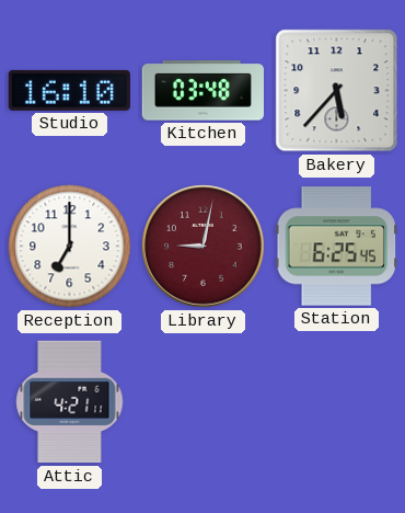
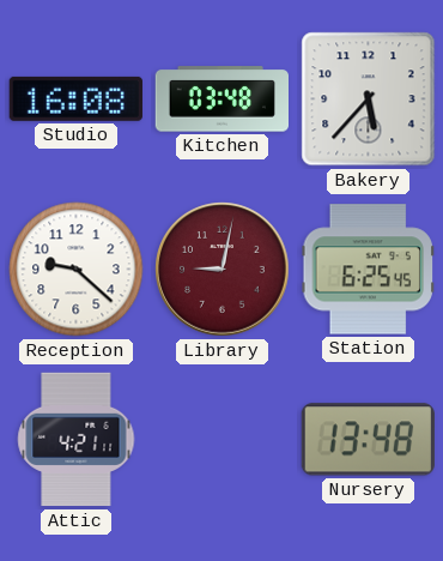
Studio: 16:10 -> 16:08 (75, 98)
Reception: 7:00 -> 9:22 (77, 270)
Nursery: none -> 13:48 (368, 440)
